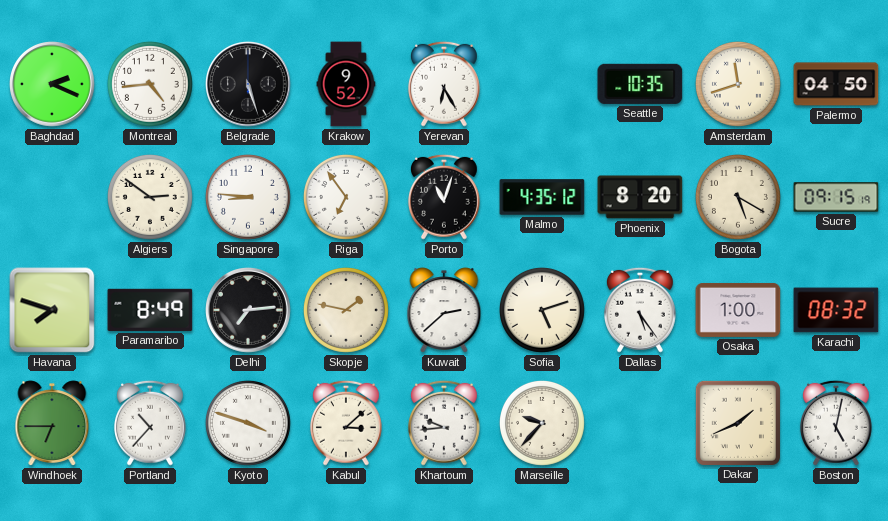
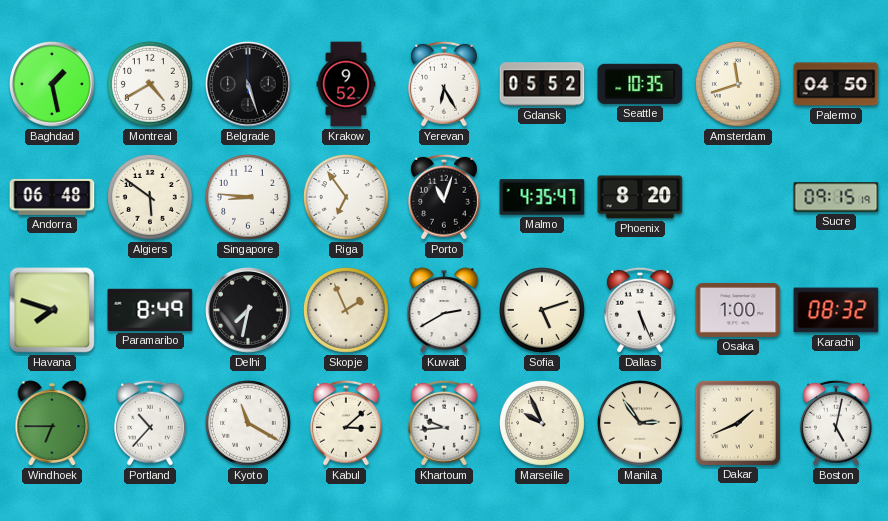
Baghdad: 2:19 -> 1:28 (53, 85)
Montreal: 4:44 -> 4:40 (150, 84)
Gdansk: none -> 05:52 (542, 84)
Andorra: none -> 06:48 (52, 197)
Algiers: 2:51 -> 5:51 (150, 197)
Malmo: 4:35:12 -> 4:35:47 (542, 197)
Bogota: 5:20 -> none (738, 197)
Delhi: 7:14 -> 7:32 (249, 311)
Skopje: 1:47 -> 1:56 (346, 310)
Kuwait: 2:38 -> 2:40 (444, 310)
Dallas: 5:24 -> 5:26 (640, 310)
Kyoto: 3:48 -> 11:20 (248, 423)
Marseille: 9:37 -> 9:56 (542, 423)
Manila: none -> 2:54 (640, 423)
